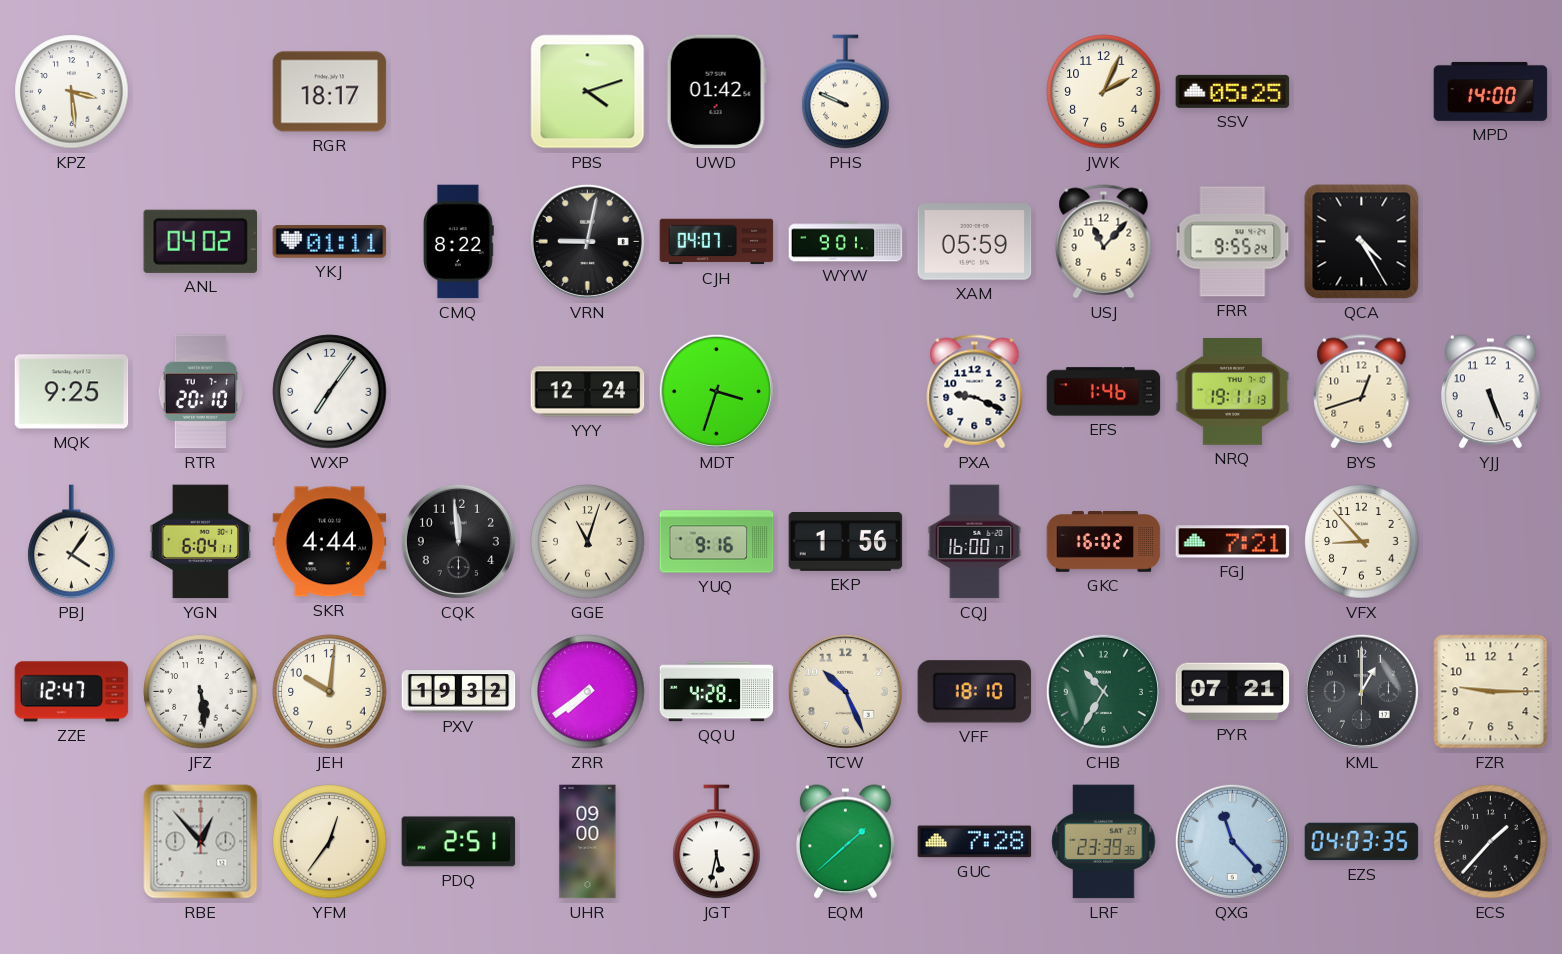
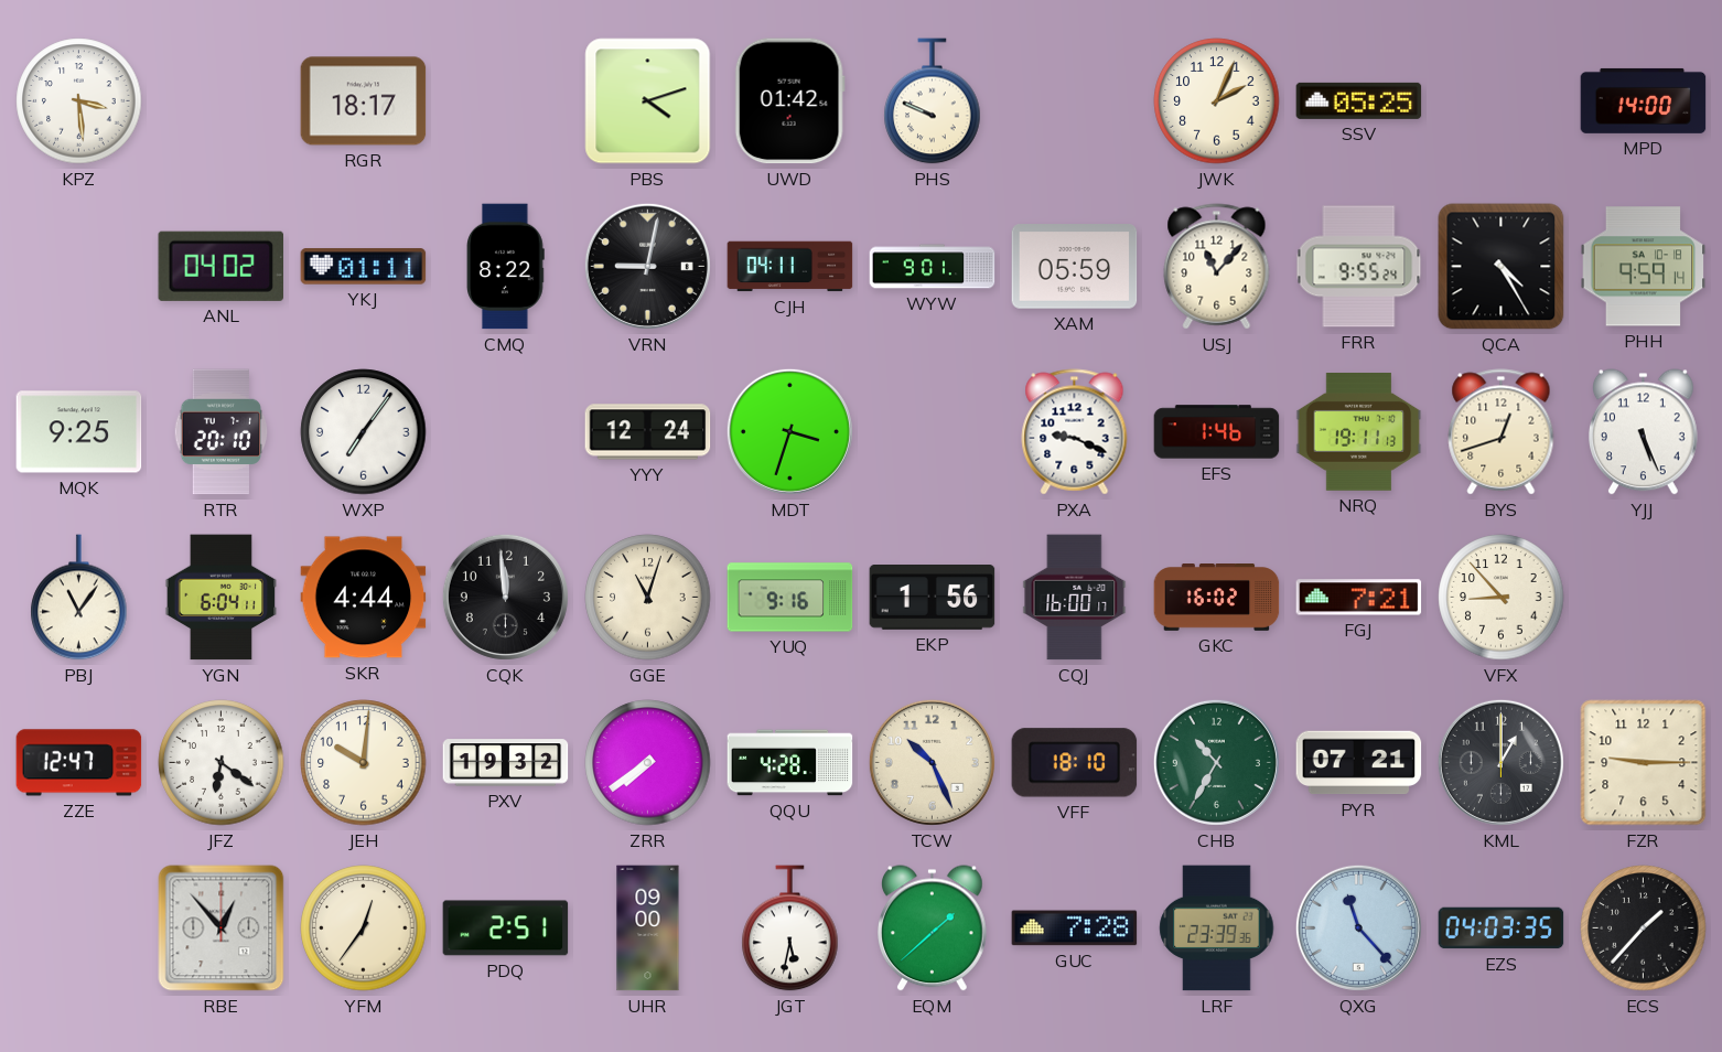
CJH: 04:07 -> 04:11 (790, 267)
PHH: none -> 9:59 (1644, 267)
PBJ: 4:06 -> 11:06 (79, 598)
JFZ: 5:29 -> 6:21 (222, 763)
